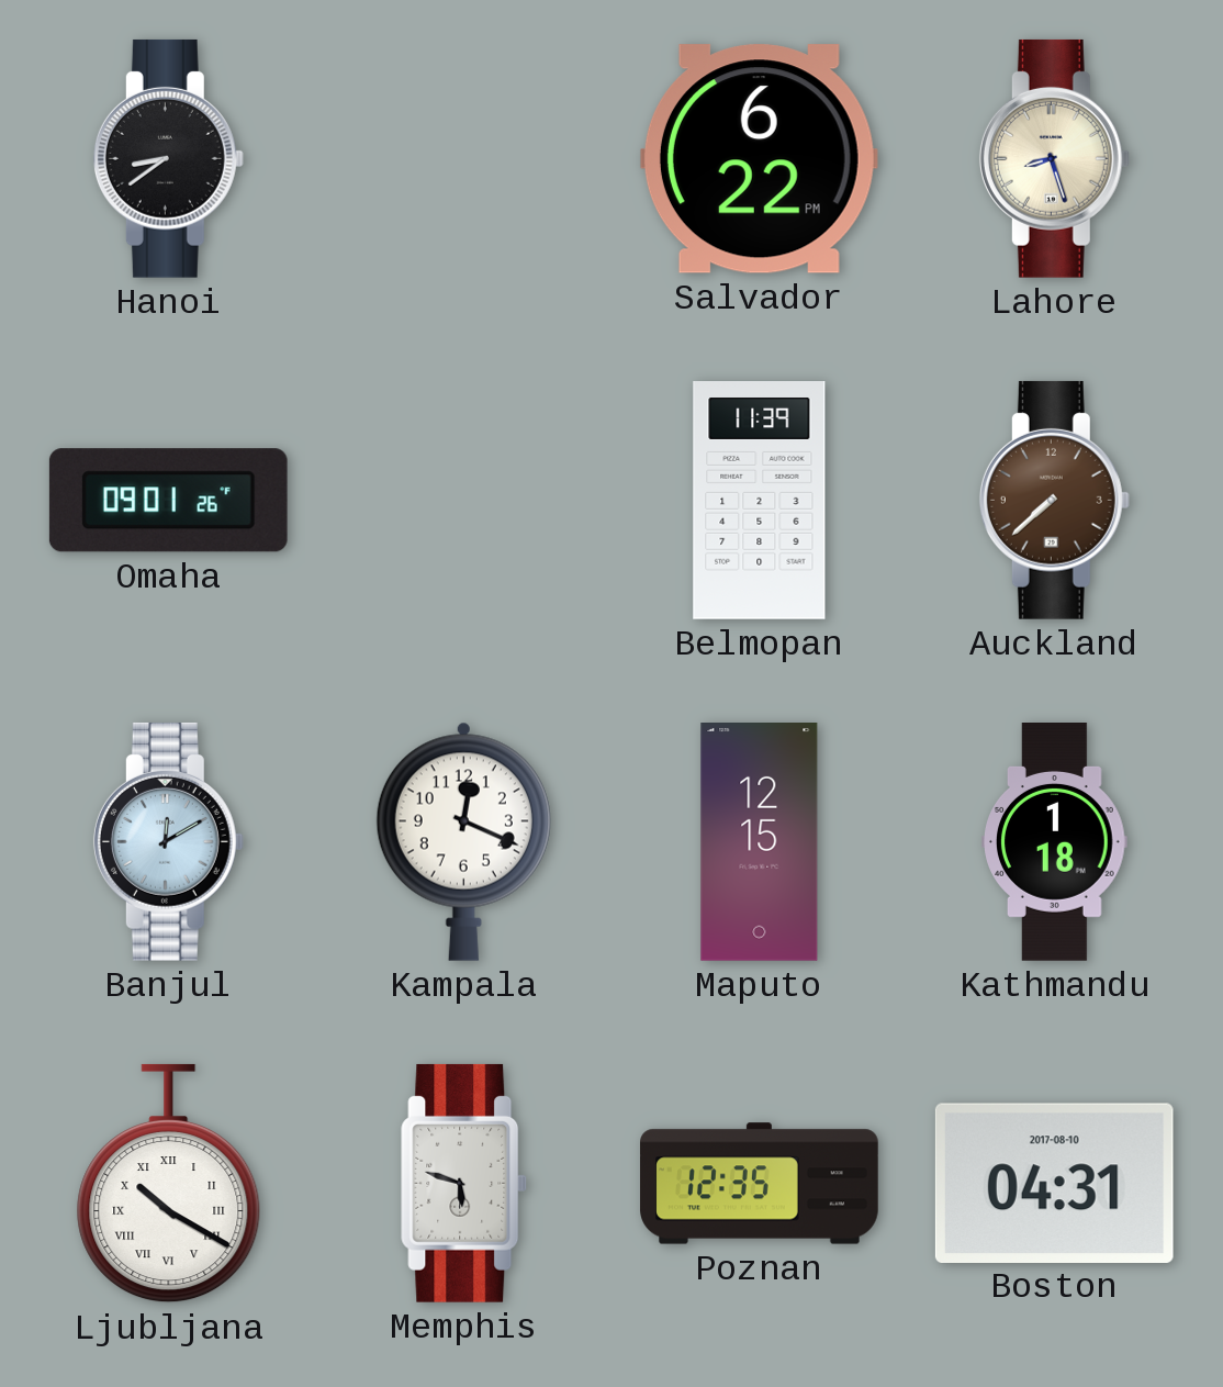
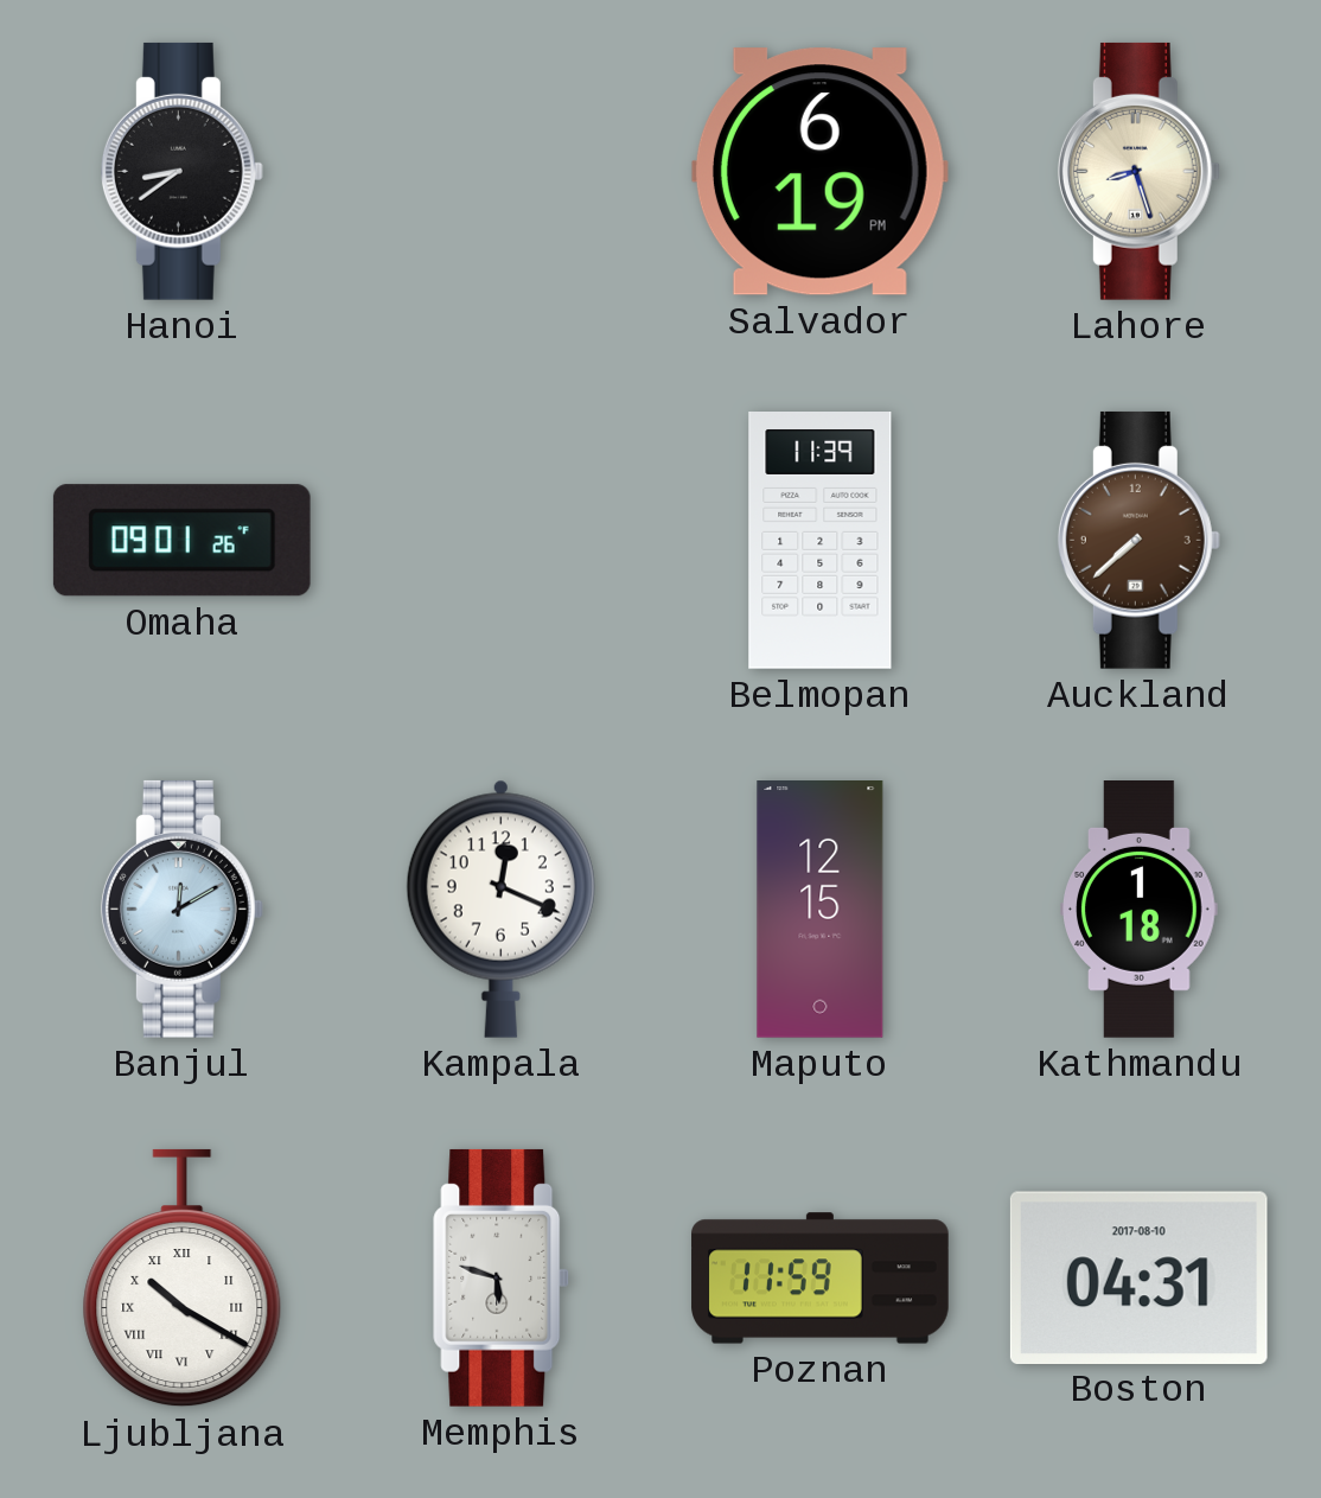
Salvador: 6:22 -> 6:19 (819, 172)
Poznan: 12:35 -> 11:59 (821, 1279)
